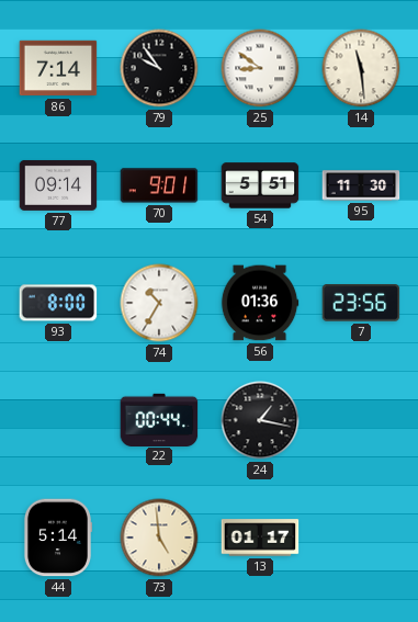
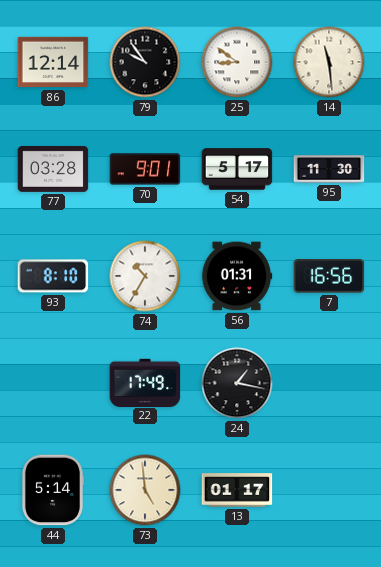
86: 7:14 -> 12:14 (53, 62)
77: 09:14 -> 03:28 (53, 169)
54: 5:51 -> 5:17 (237, 169)
93: 8:00 -> 8:10 (53, 276)
56: 01:36 -> 01:31 (237, 276)
7: 23:56 -> 16:56 (329, 276)
22: 00:44 -> 17:49 (145, 382)
